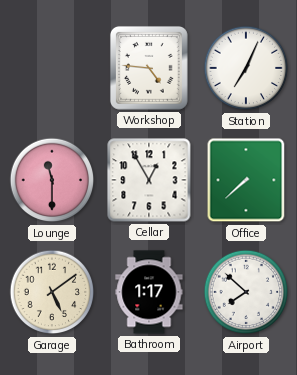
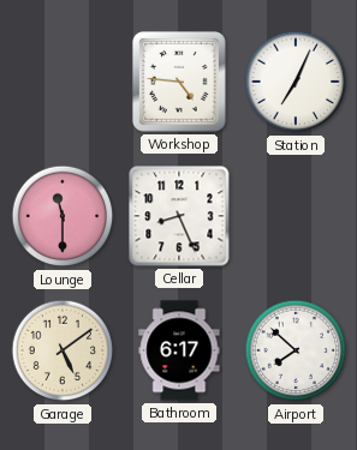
Cellar: 12:55 -> 8:26 (179, 216)
Office: 7:38 -> none (246, 180)
Bathroom: 1:17 -> 6:17 (179, 350)
